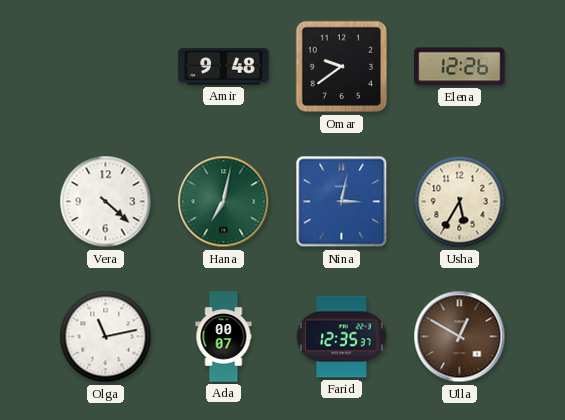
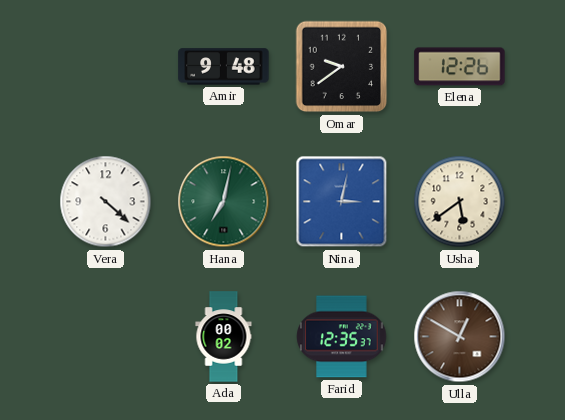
Usha: 5:35 -> 5:39 (460, 202)
Olga: 11:13 -> none (106, 337)
Ada: 00:07 -> 00:02 (224, 337)
